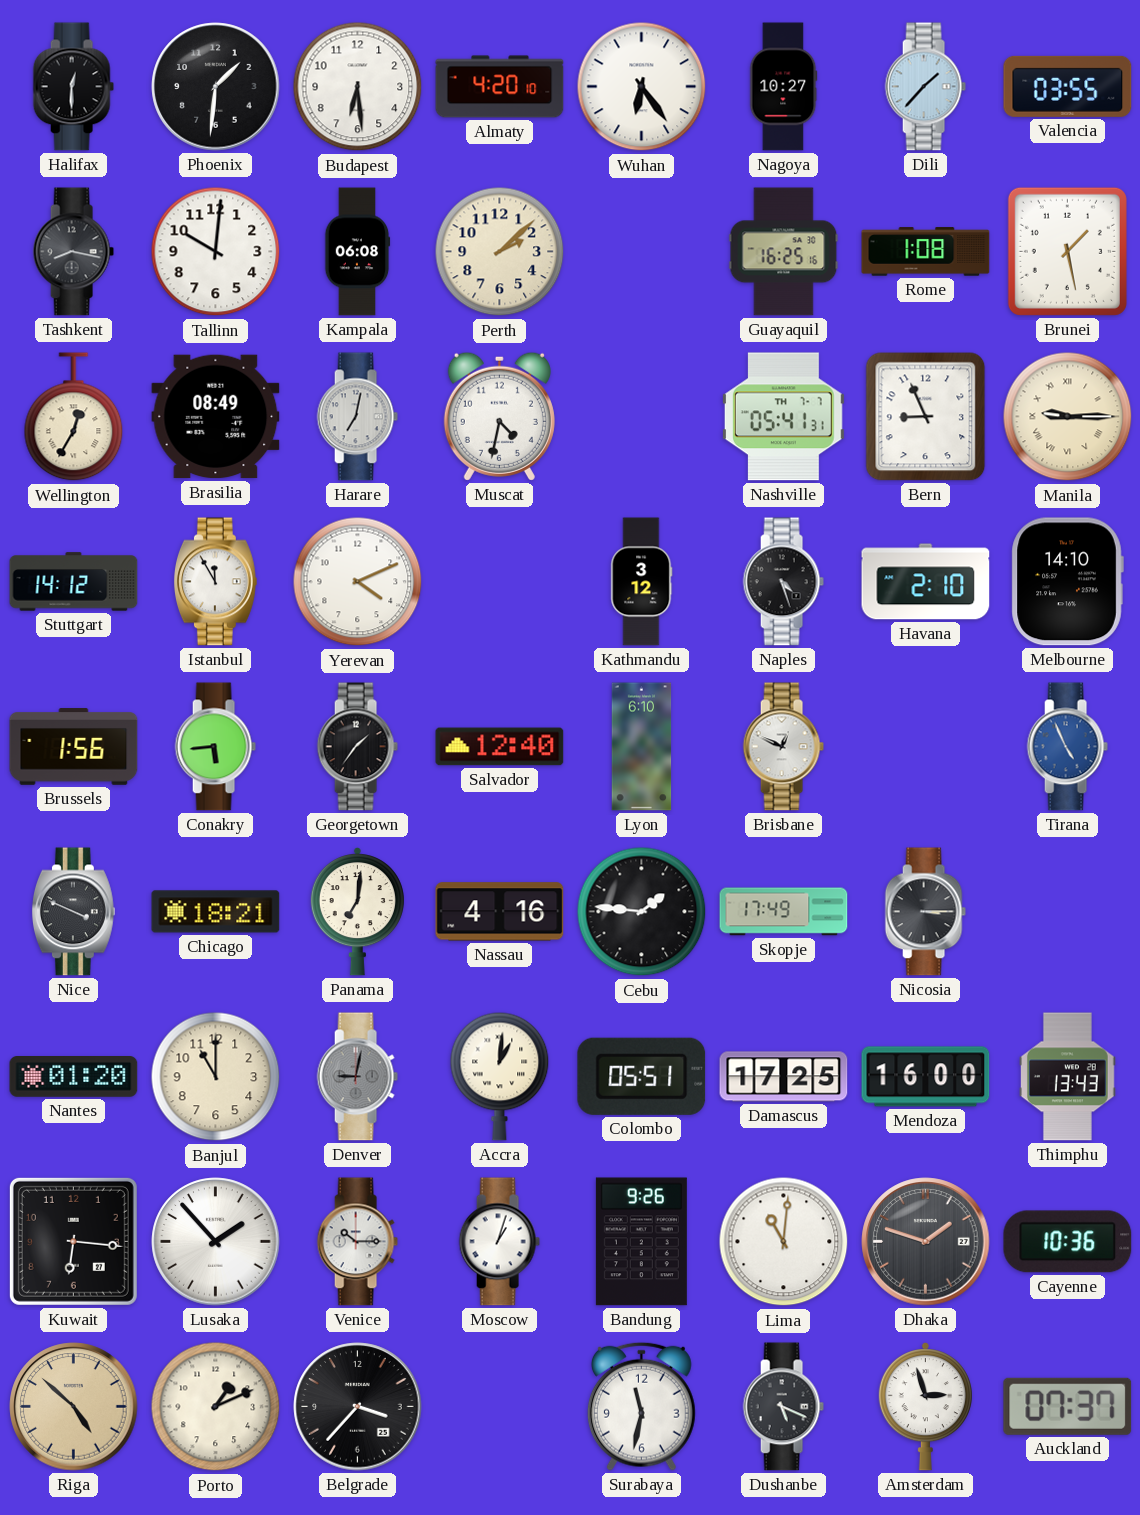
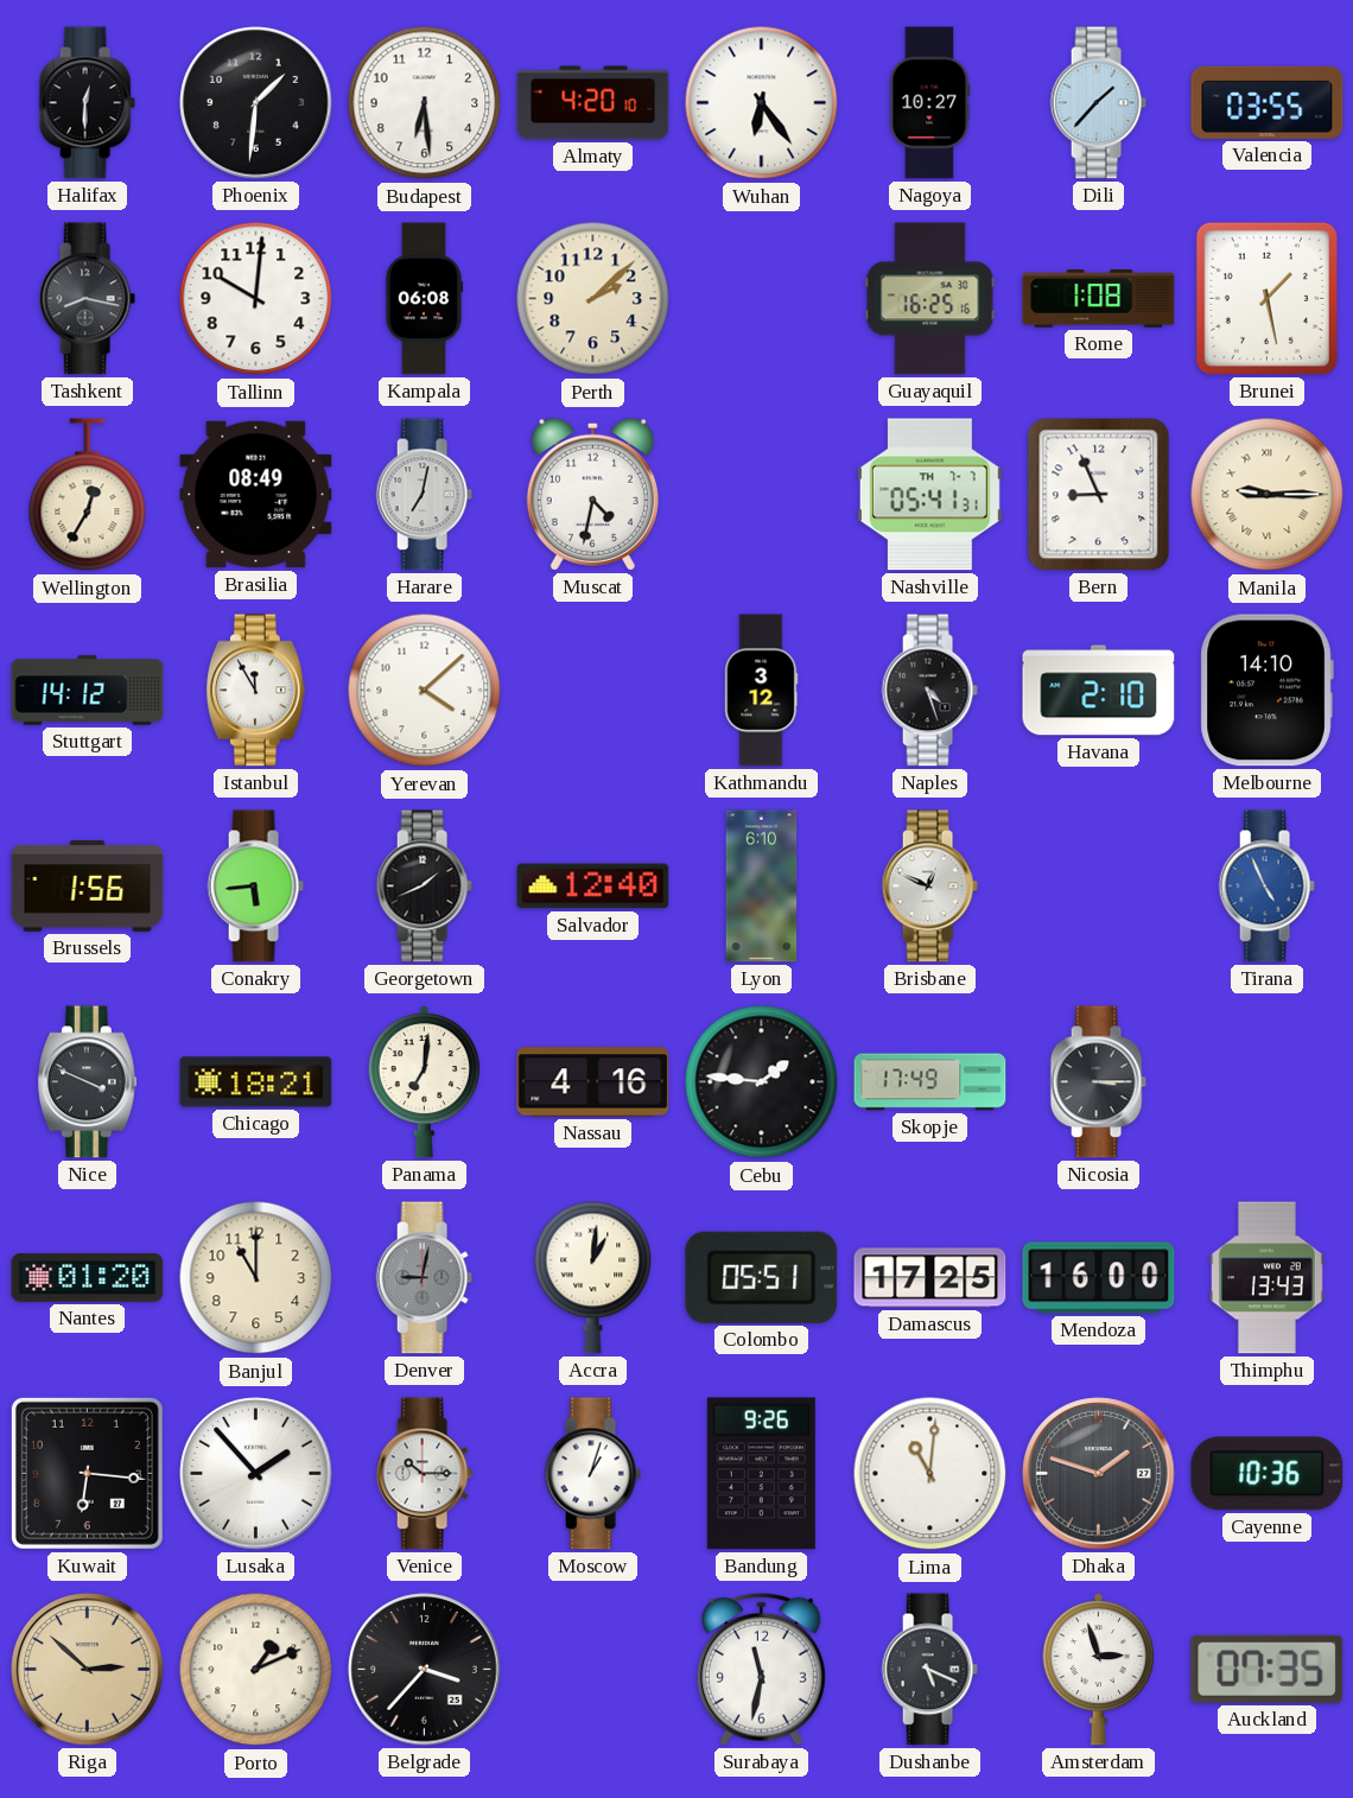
Yerevan: 4:11 -> 4:08 (425, 691)
Georgetown: 1:36 -> 1:41 (424, 887)
Riga: 4:52 -> 2:52 (88, 1670)
Auckland: 07:37 -> 07:35 (1268, 1669)
